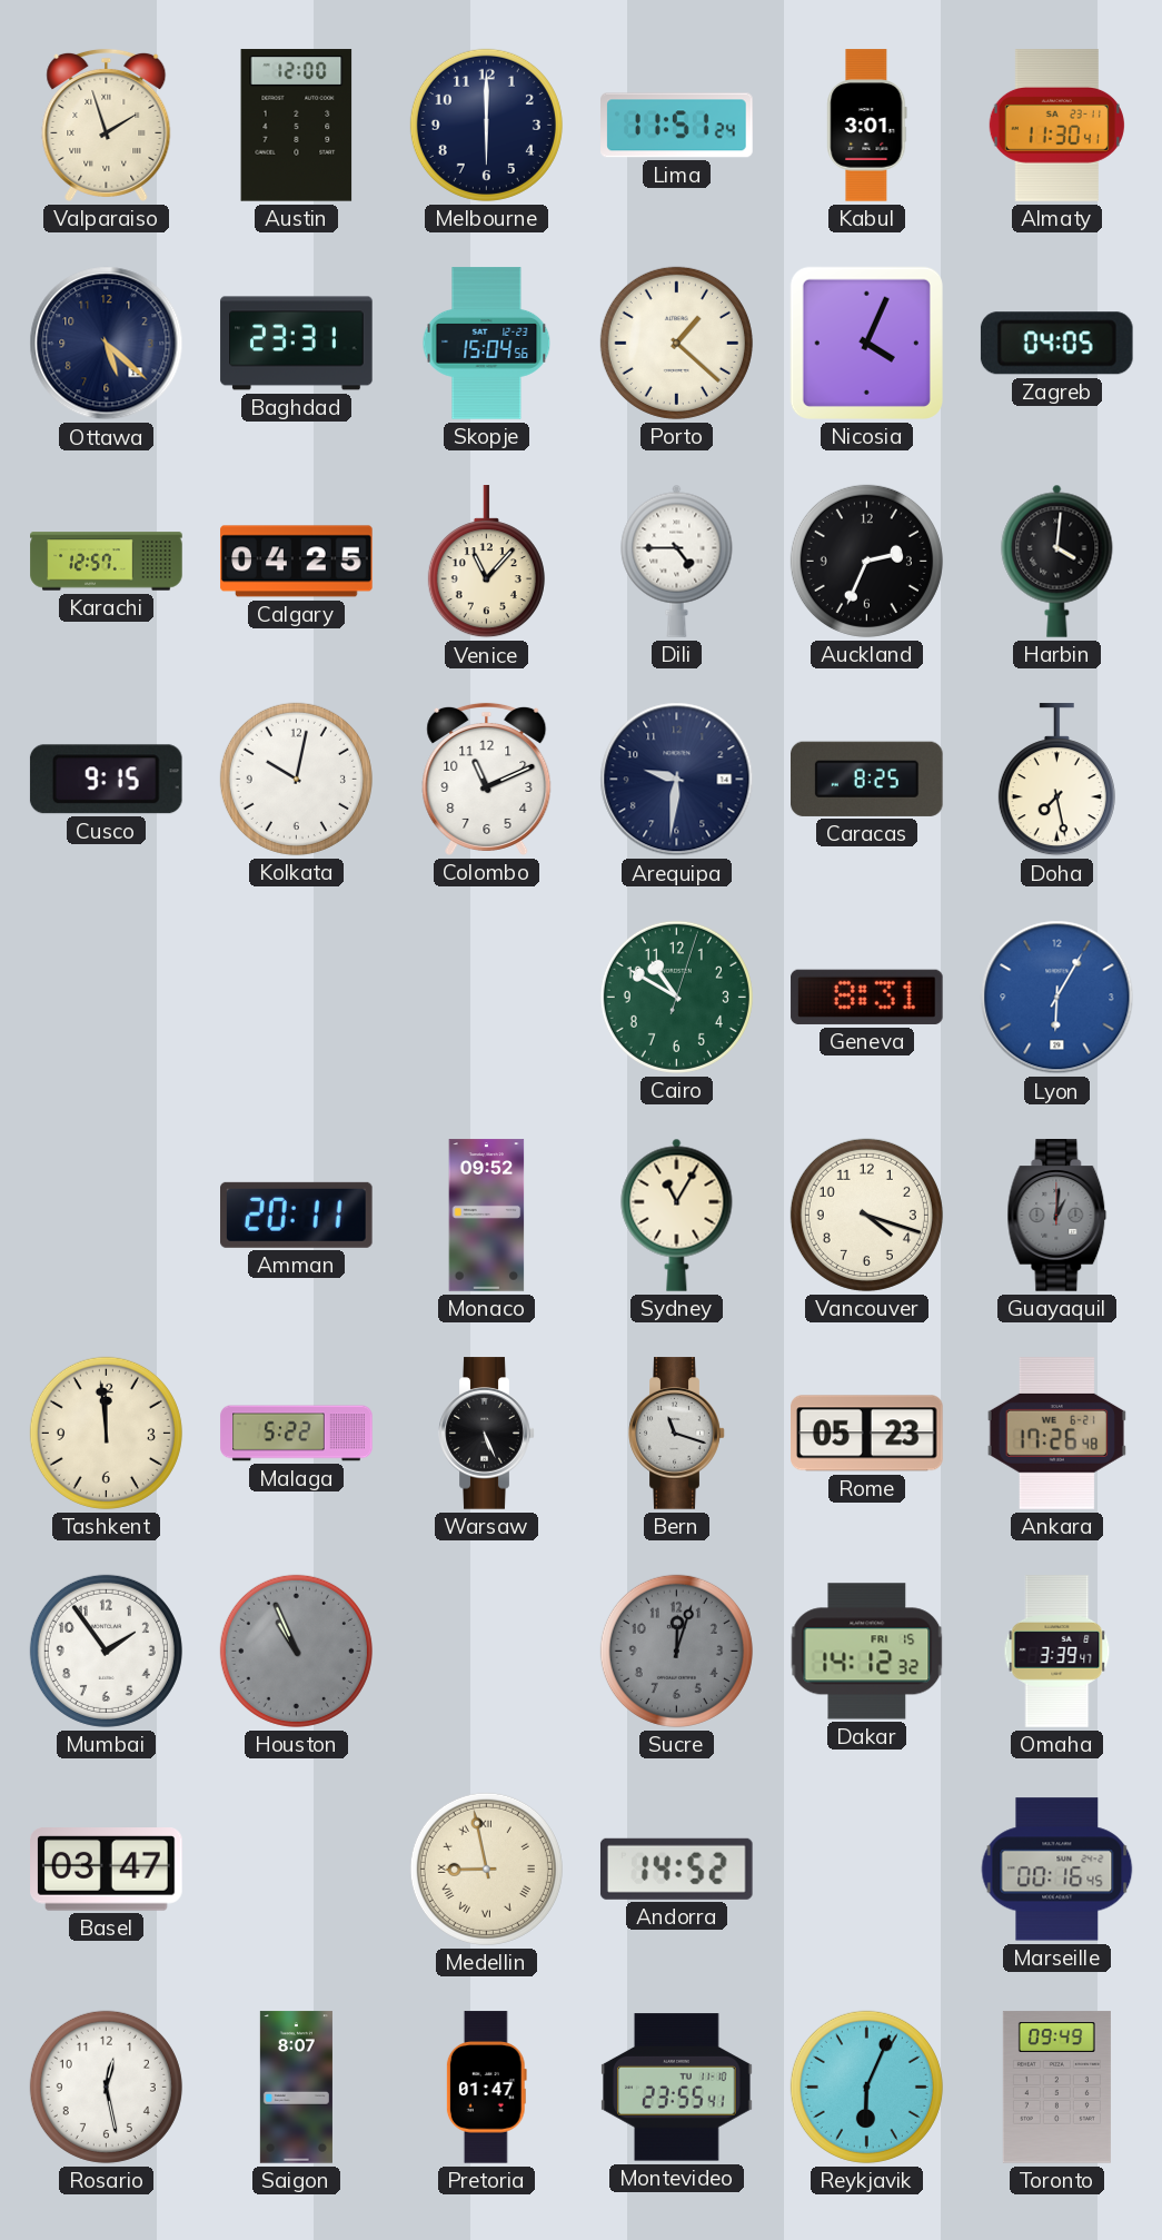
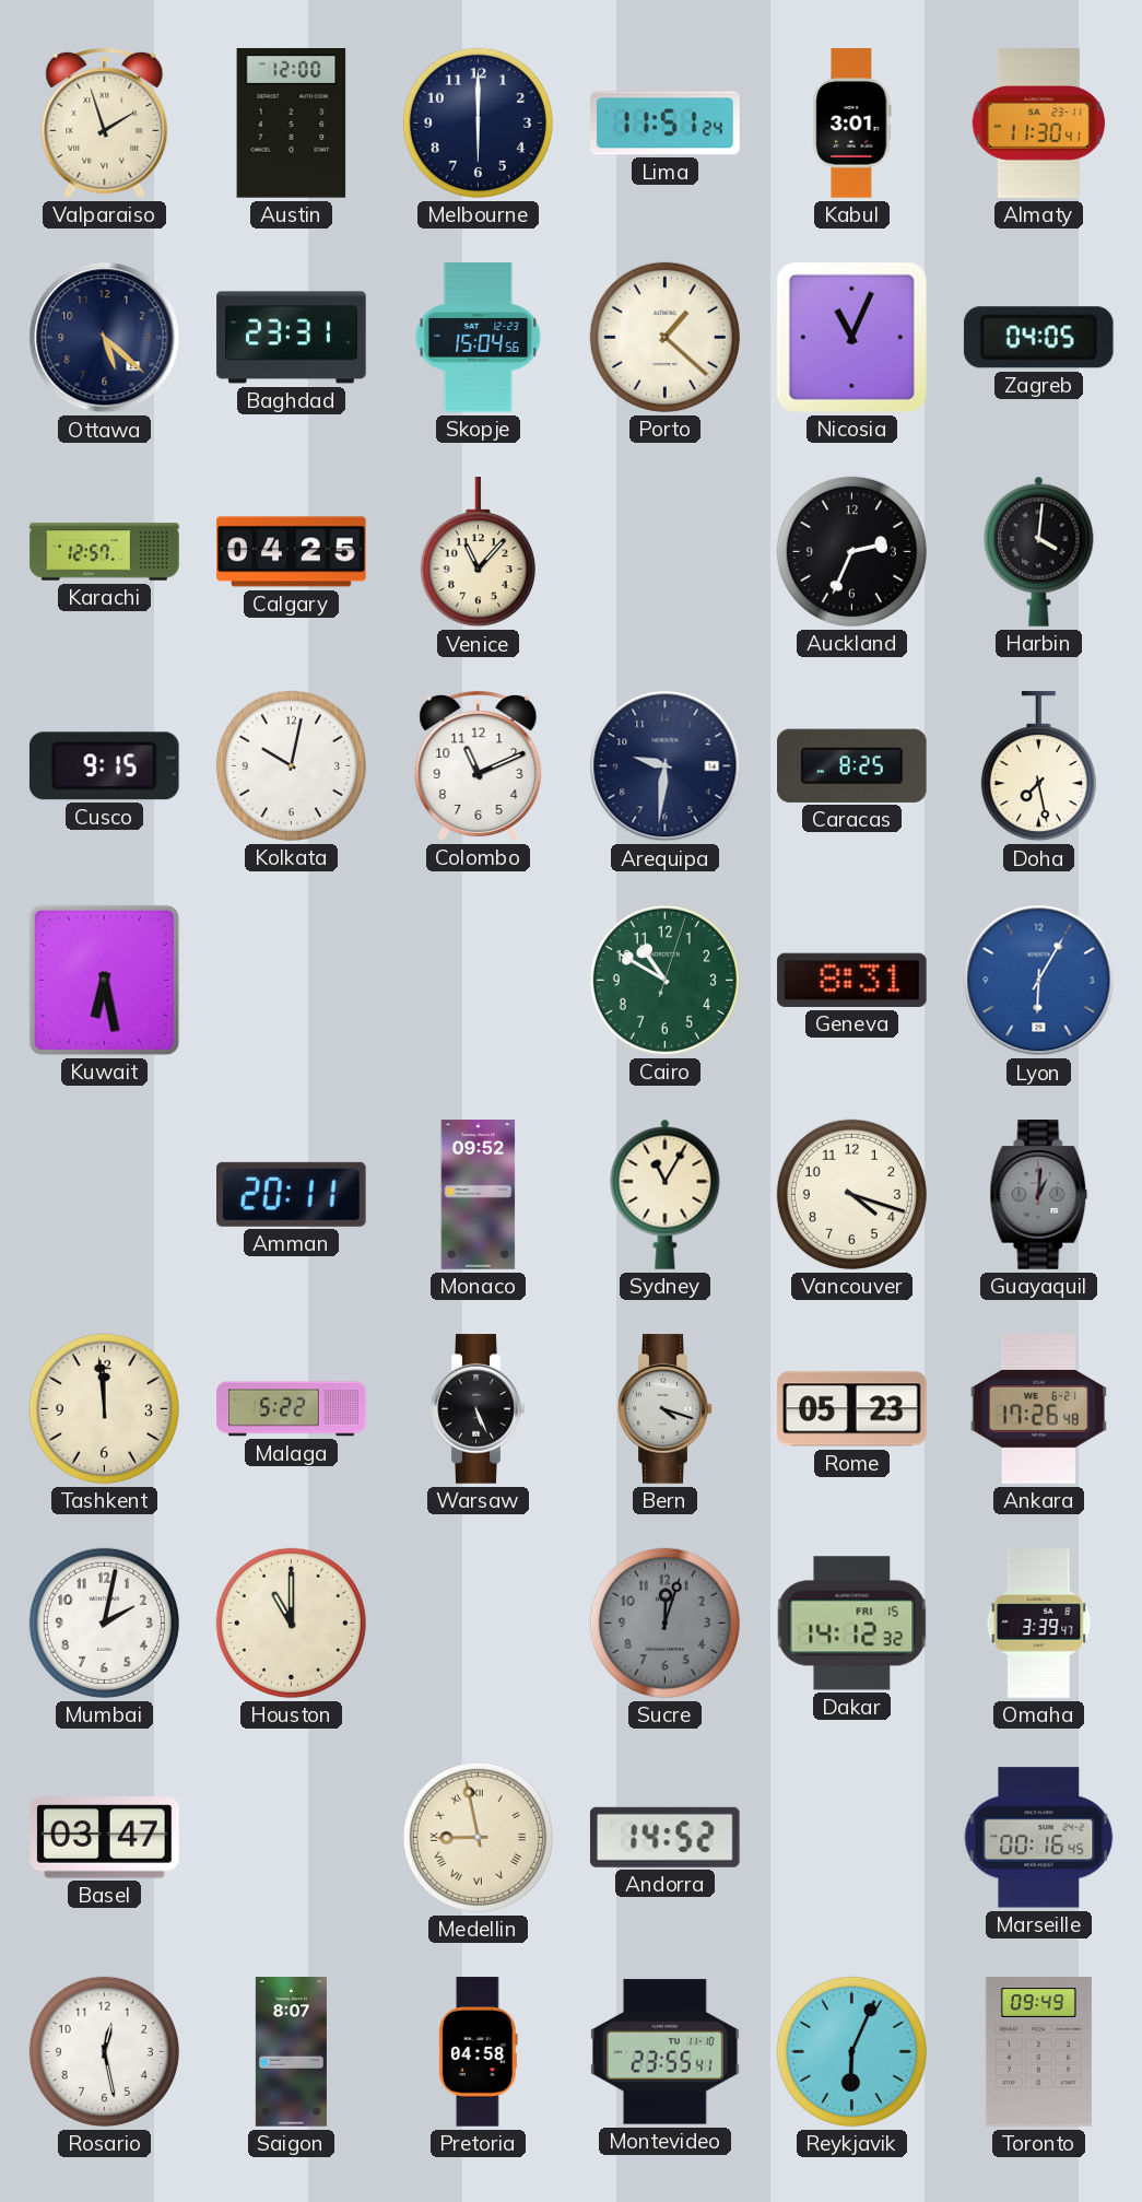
Nicosia: 4:04 -> 11:04 (851, 337)
Dili: 4:45 -> none (677, 561)
Kuwait: none -> 6:28 (104, 980)
Bern: 11:18 -> 4:18 (666, 1409)
Mumbai: 1:54 -> 2:02 (104, 1623)
Houston: 10:56 -> 11:00 (291, 1623)
Houston dial: grey -> cream (291, 1623)
Pretoria: 01:47 -> 04:58 (478, 2052)
